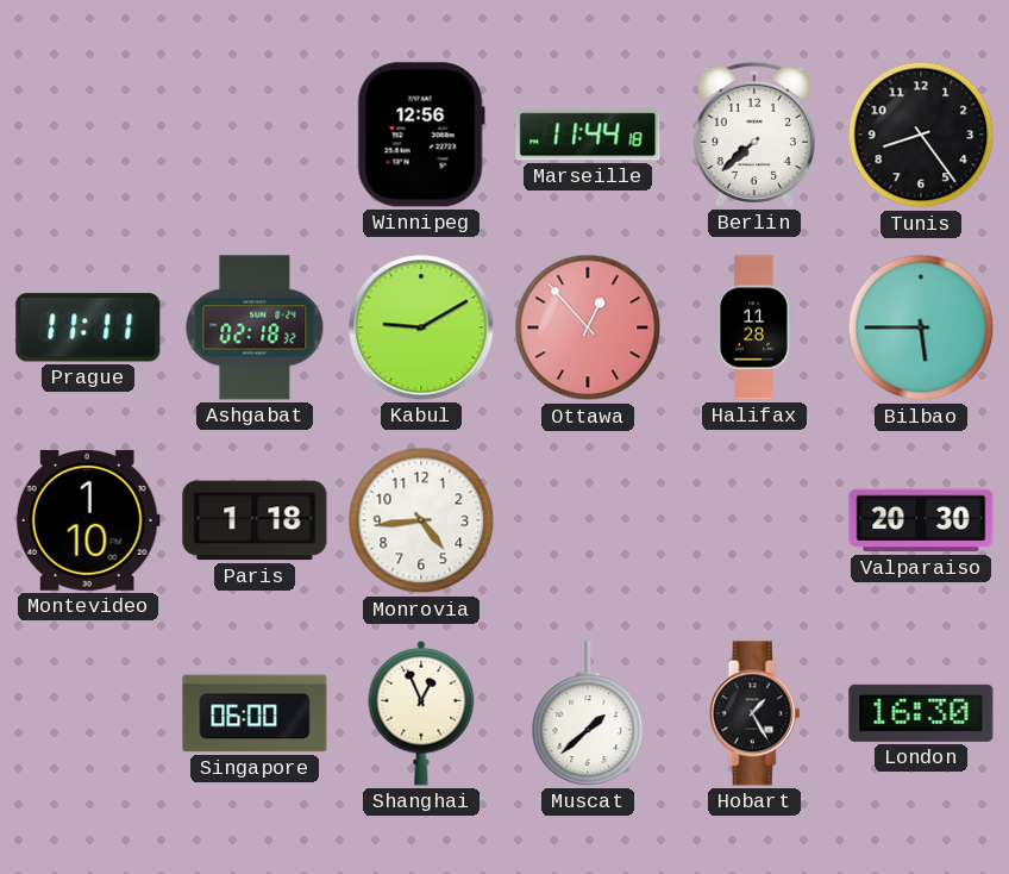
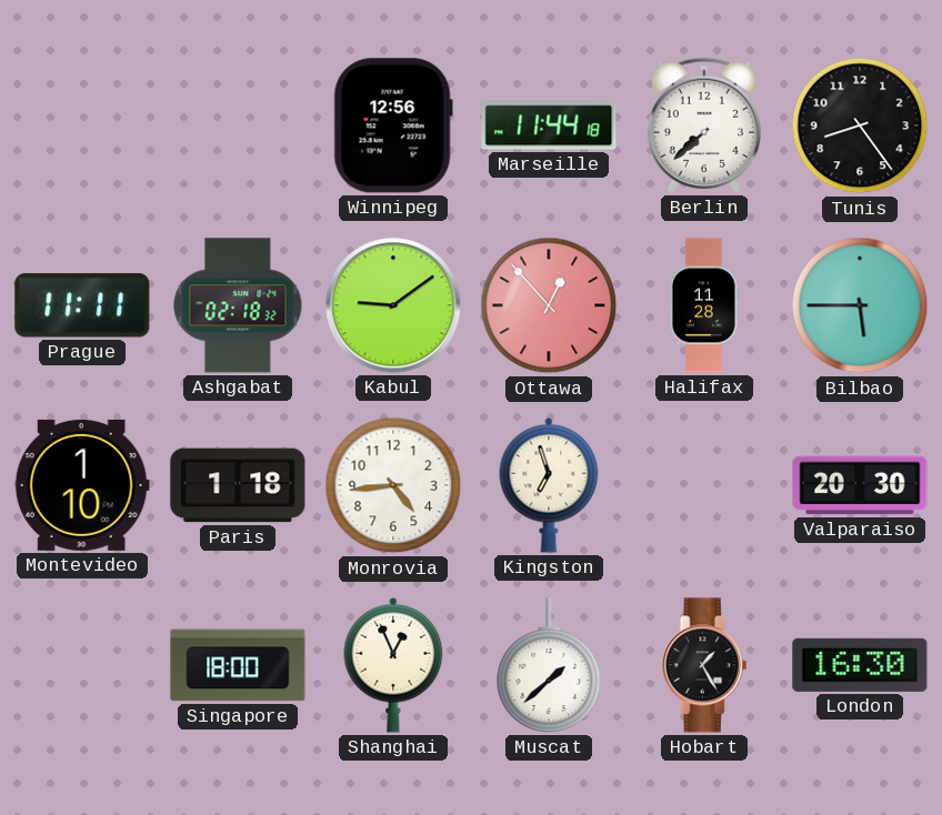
Kabul: 9:10 -> 9:09 (393, 305)
Kingston: none -> 6:57 (549, 485)
Singapore: 06:00 -> 18:00 (238, 665)
